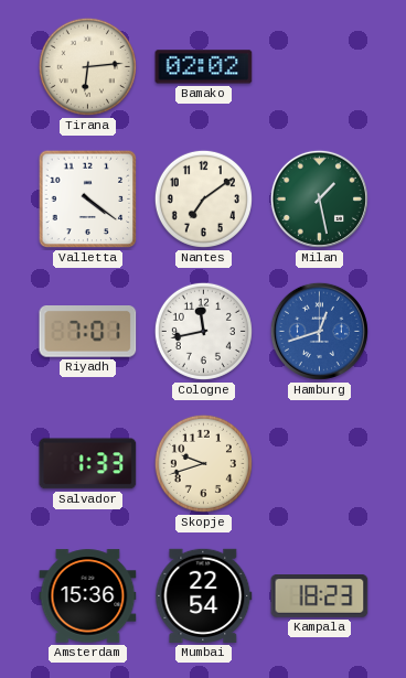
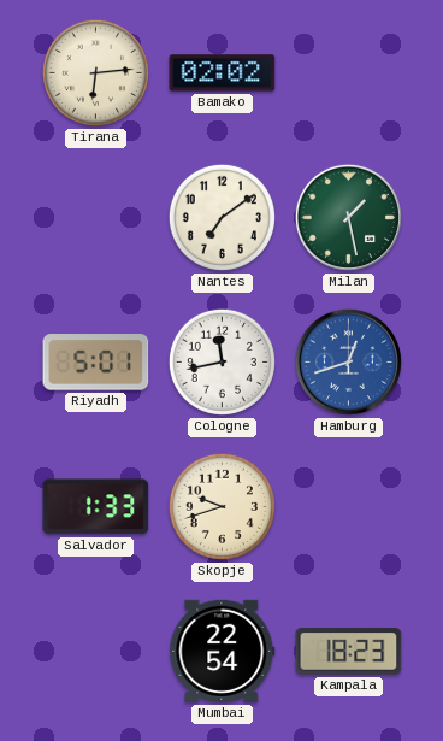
Valletta: 4:21 -> none (88, 200)
Riyadh: 7:01 -> 5:01 (96, 363)
Amsterdam: 15:36 -> none (88, 596)
